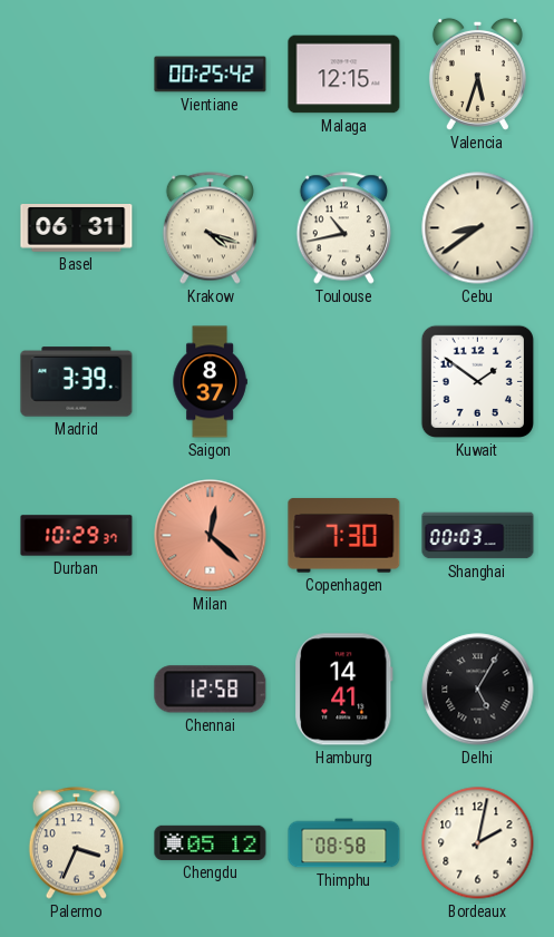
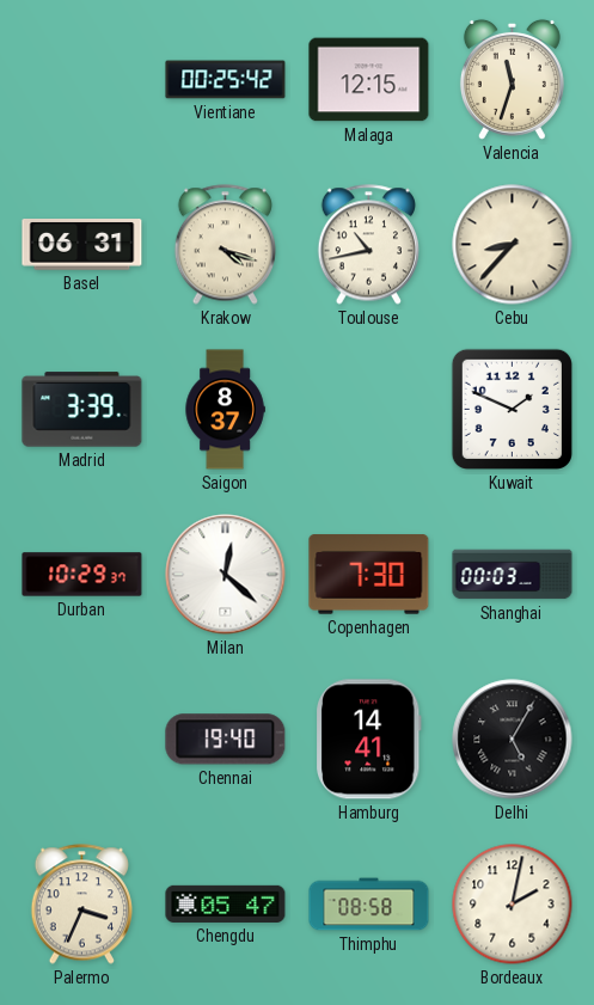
Valencia: 5:33 -> 11:33 (512, 79)
Cebu: 8:39 -> 8:37 (513, 245)
Kuwait: 1:51 -> 1:49 (512, 409)
Milan dial: salmon -> white (226, 575)
Chennai: 12:58 -> 19:40 (226, 740)
Chengdu: 05:12 -> 05:47 (226, 903)
